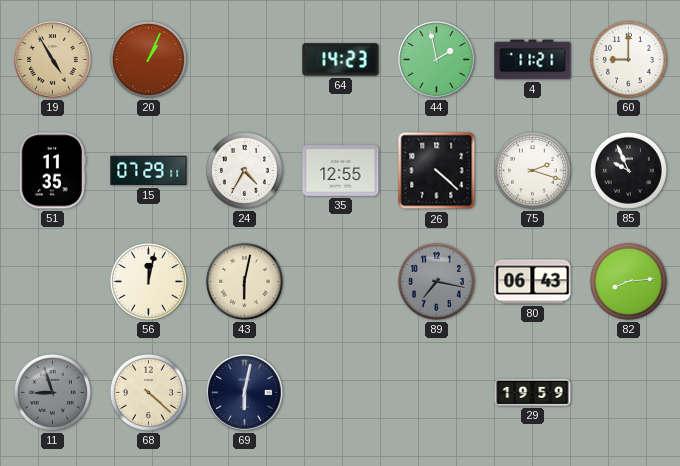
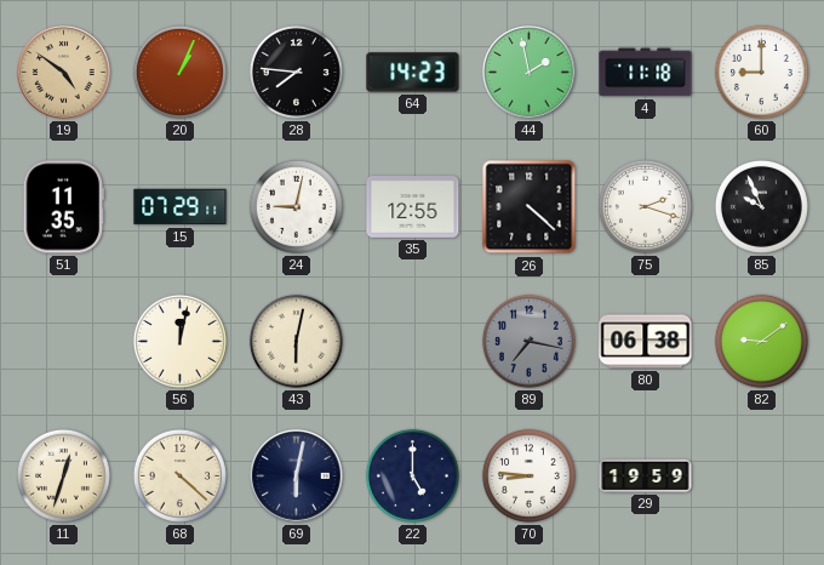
19: 4:55 -> 4:51 (64, 73)
28: none -> 7:46 (296, 72)
4: 11:21 -> 11:18 (646, 73)
24: 4:35 -> 9:02 (296, 206)
80: 06:43 -> 06:38 (646, 342)
82: 8:14 -> 9:09 (761, 341)
11: 8:57 -> 12:33 (63, 475)
11 dial: grey -> cream (63, 475)
22: none -> 5:00 (412, 475)
70: none -> 8:46 (528, 475)
